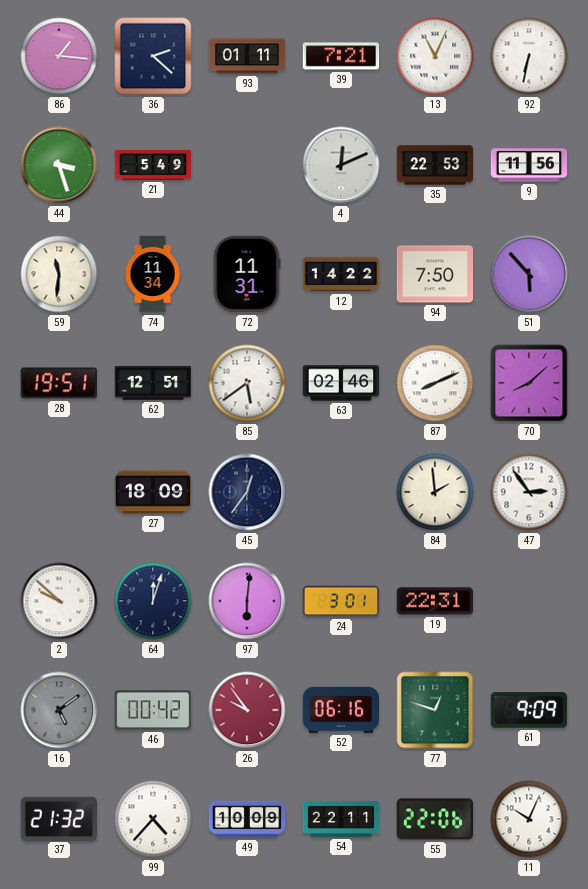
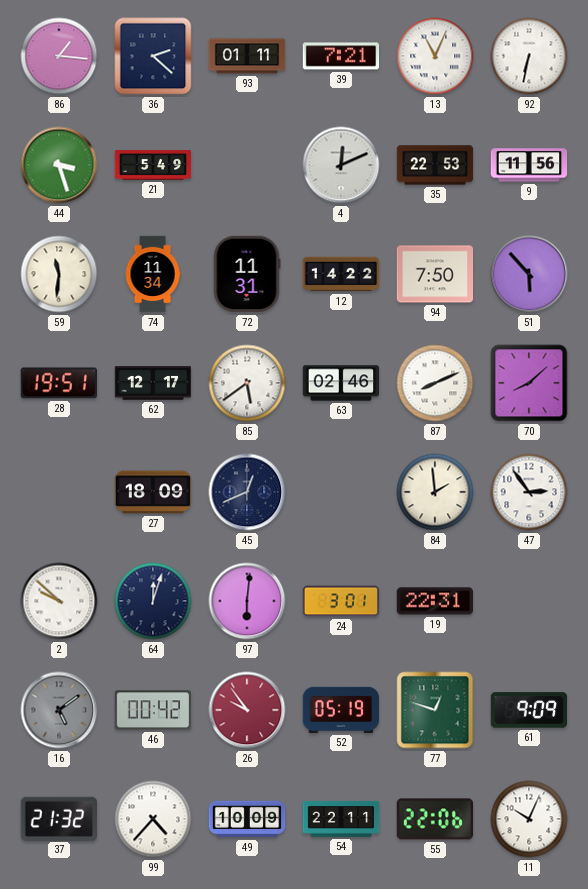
62: 12:51 -> 12:17 (153, 383)
45: 12:36 -> 12:41 (247, 492)
52: 06:16 -> 05:19 (340, 710)
